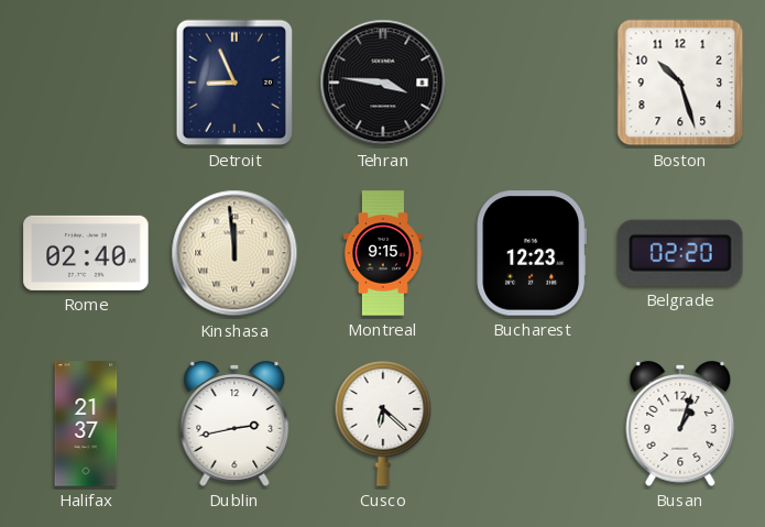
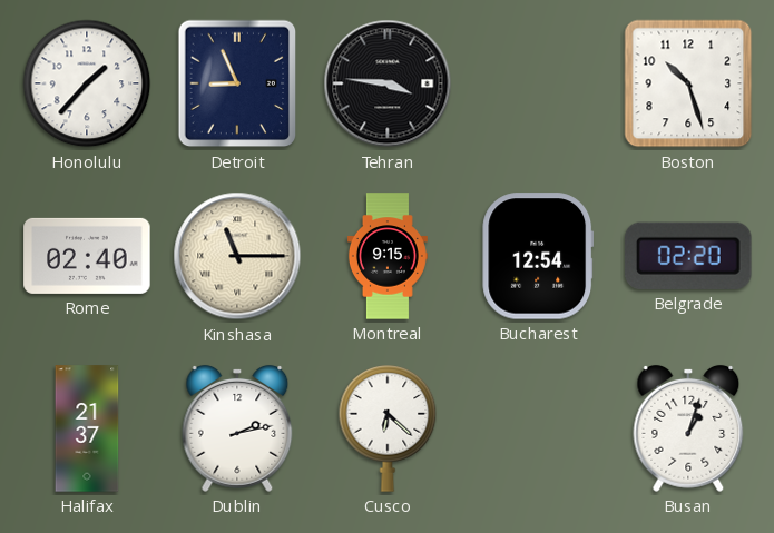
Honolulu: none -> 1:37 (87, 83)
Kinshasa: 11:59 -> 11:15 (237, 256)
Bucharest: 12:23 -> 12:54 (538, 256)
Dublin: 2:43 -> 2:13 (237, 428)
